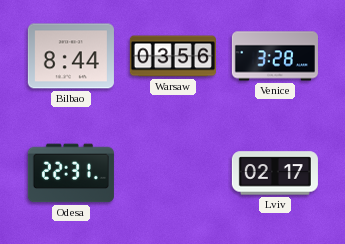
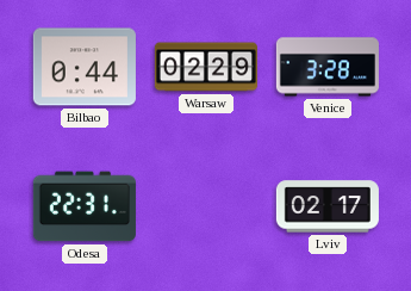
Bilbao: 8:44 -> 0:44 (85, 67)
Warsaw: 03:56 -> 02:29 (206, 67)
